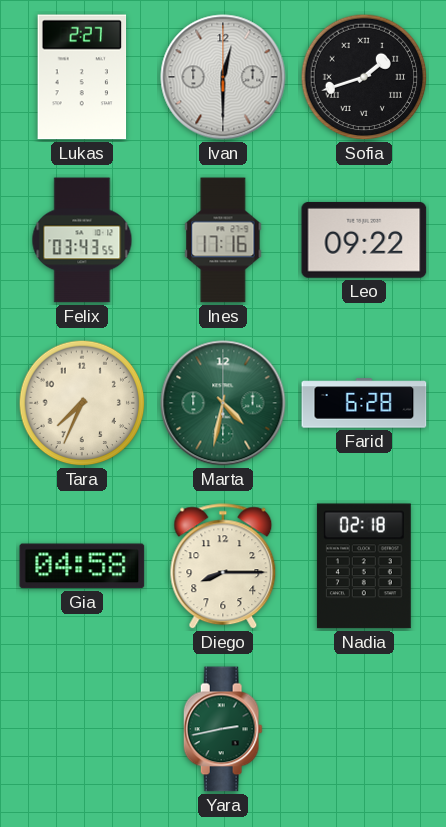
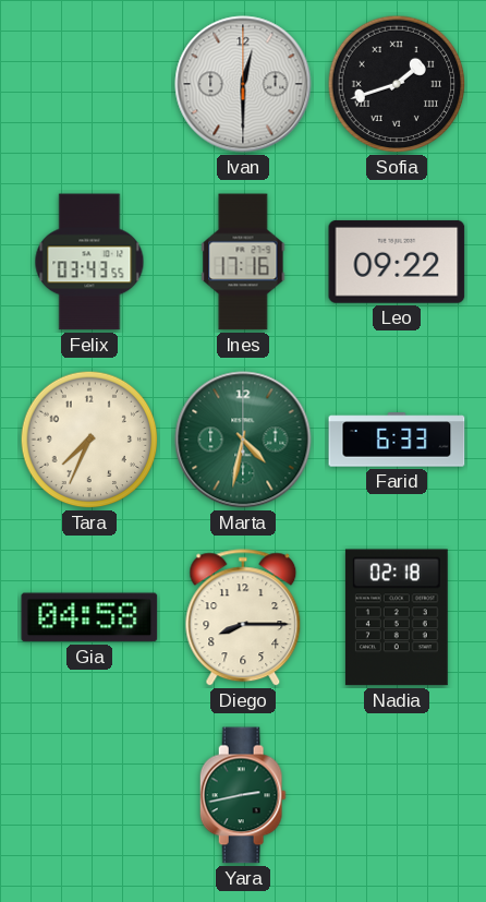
Lukas: 2:27 -> none (82, 77)
Farid: 6:28 -> 6:33 (397, 440)
